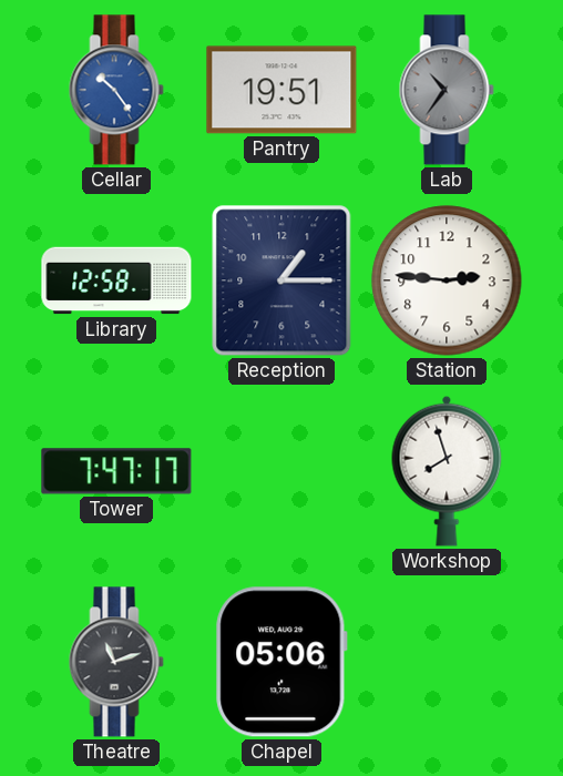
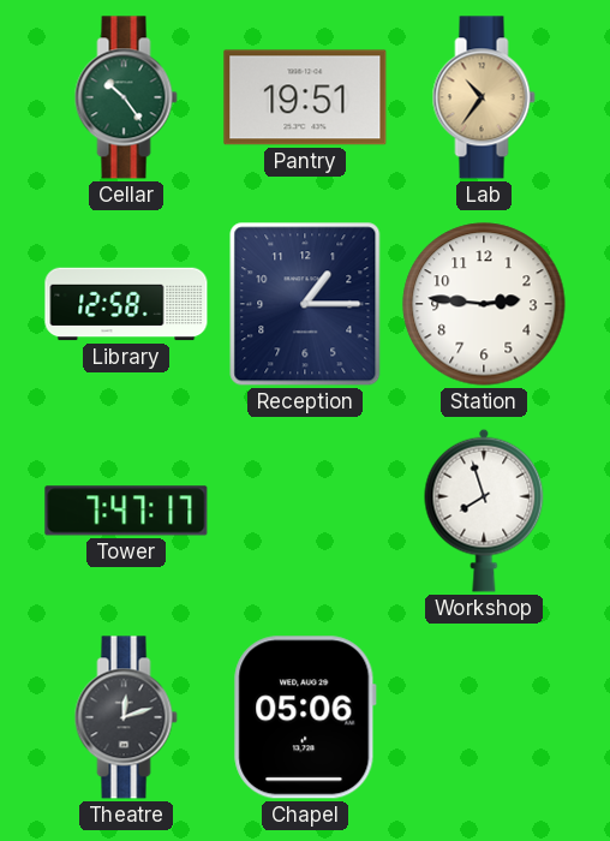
Cellar dial: blue -> green (126, 97)
Lab dial: grey -> champagne (484, 97)
Theatre: 11:12 -> 12:12 (126, 717)
